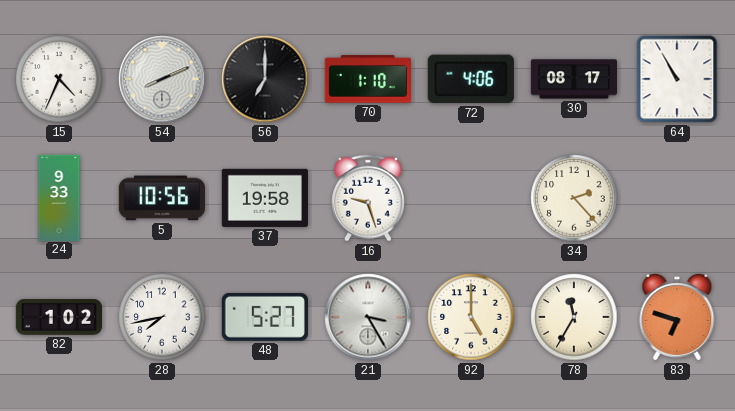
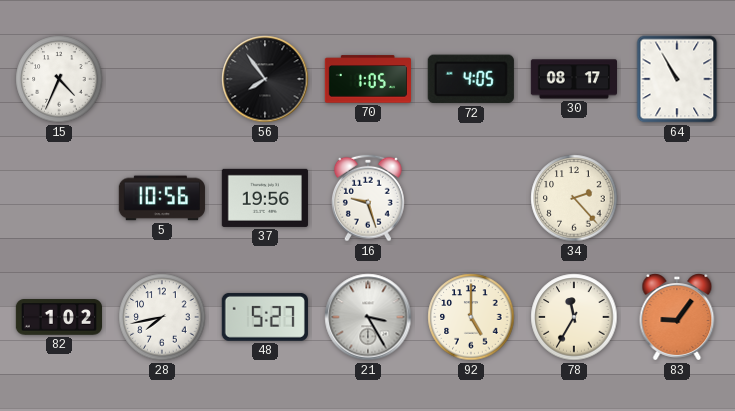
54: 8:11 -> none (162, 79)
56: 7:00 -> 7:54 (265, 79)
70: 1:10 -> 1:05 (367, 79)
72: 4:06 -> 4:05 (471, 79)
24: 9:33 -> none (59, 197)
37: 19:58 -> 19:56 (265, 198)
83: 6:48 -> 9:06 (677, 317)
